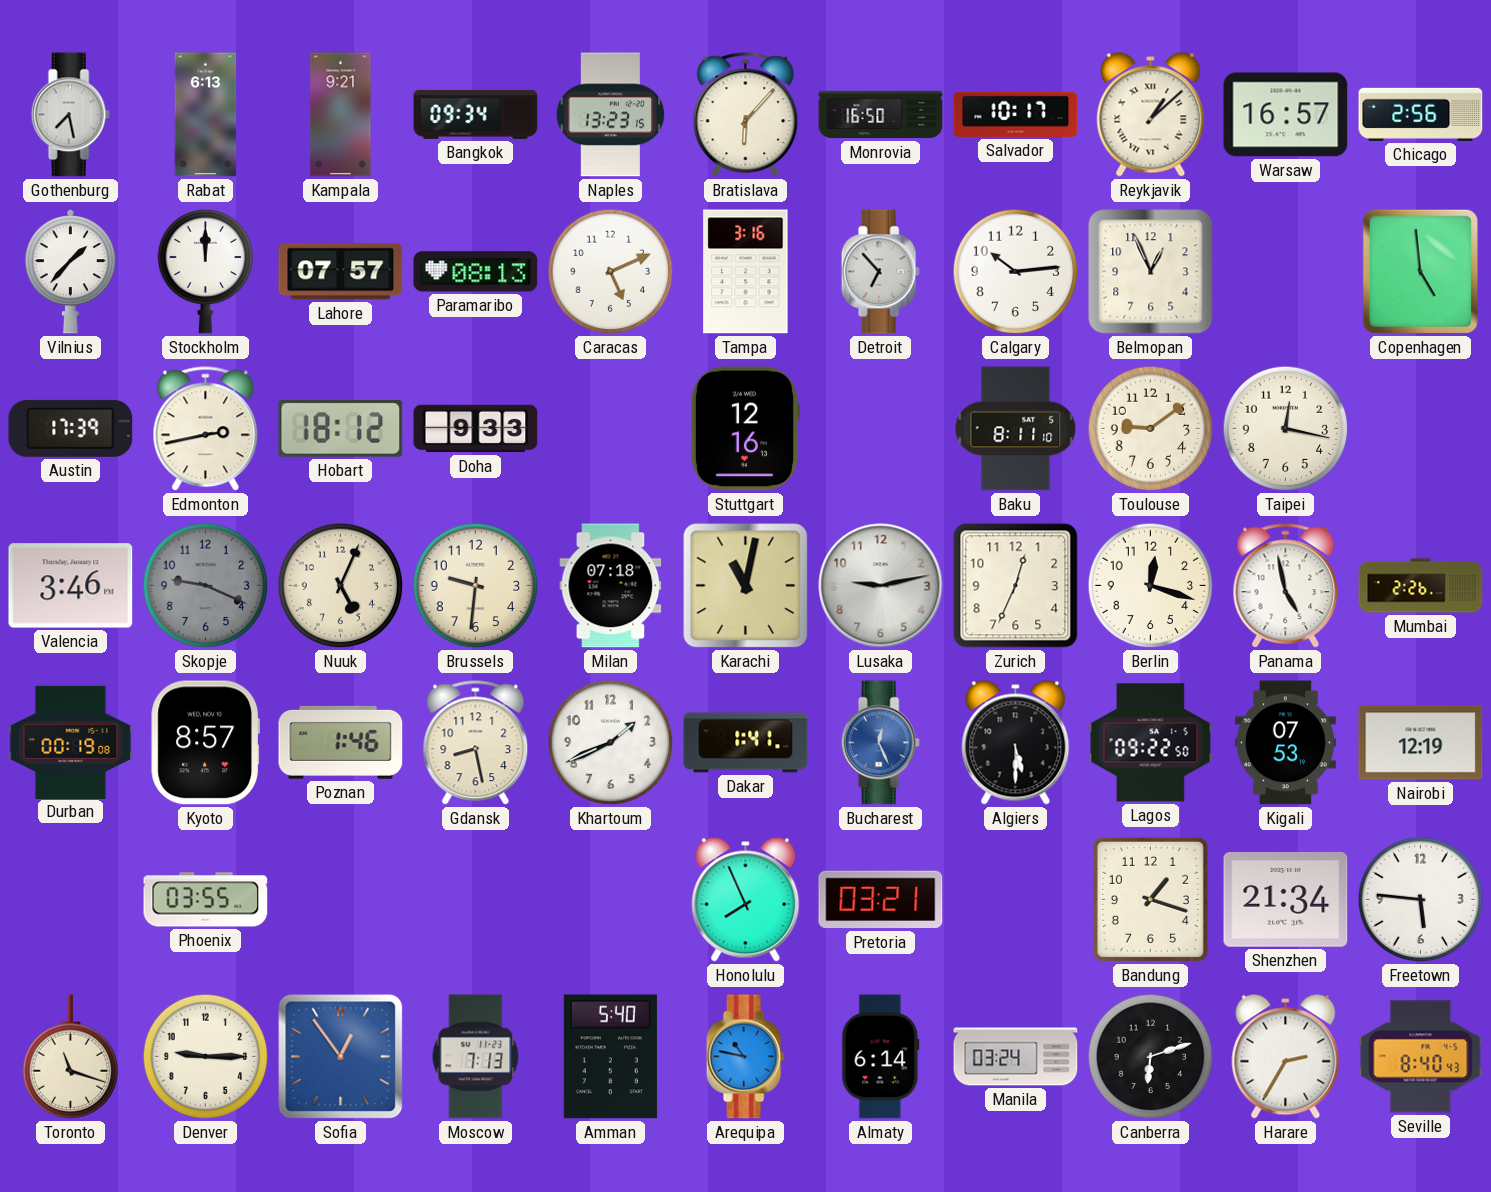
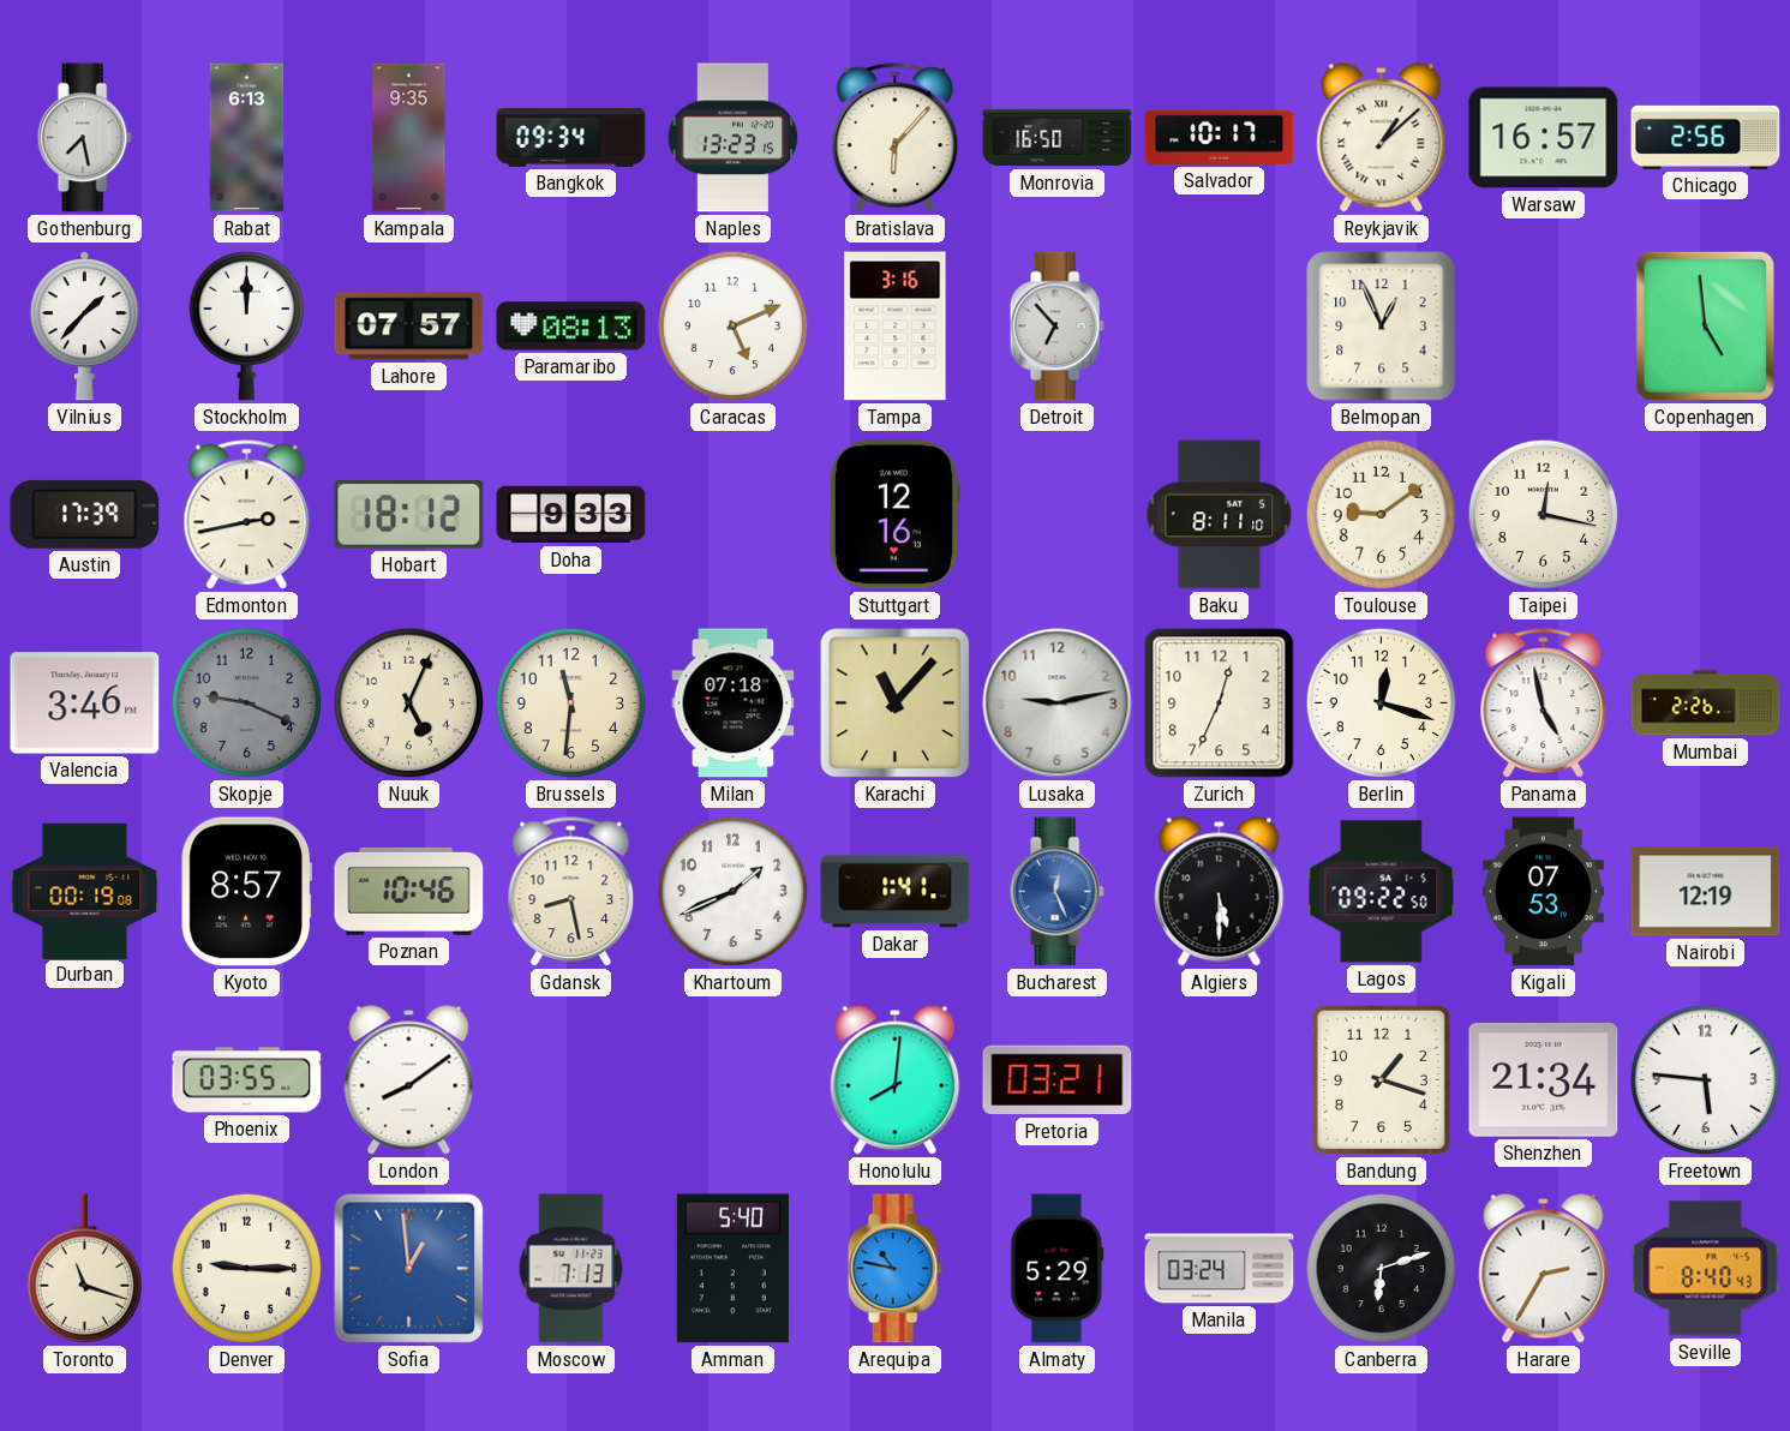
Kampala: 9:21 -> 9:35 (409, 138)
Calgary: 10:14 -> none (1016, 272)
Brussels: 9:31 -> 11:31 (571, 703)
Karachi: 11:02 -> 11:07 (896, 703)
Poznan: 1:46 -> 10:46 (409, 891)
London: none -> 8:09 (409, 1080)
Honolulu: 7:56 -> 8:01 (896, 1080)
Sofia: 12:54 -> 12:59 (409, 1269)
Almaty: 6:14 -> 5:29 (1058, 1269)
